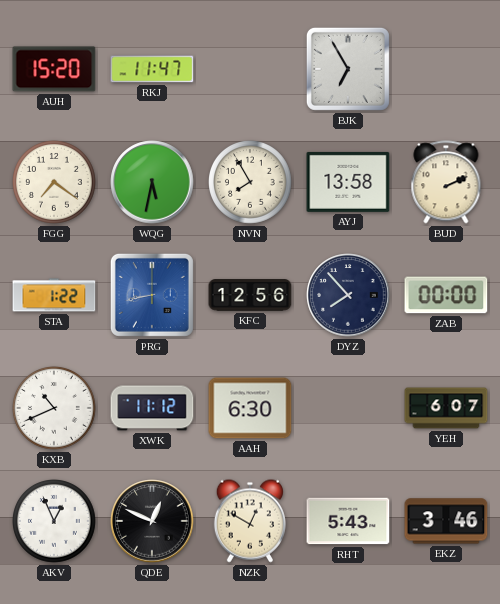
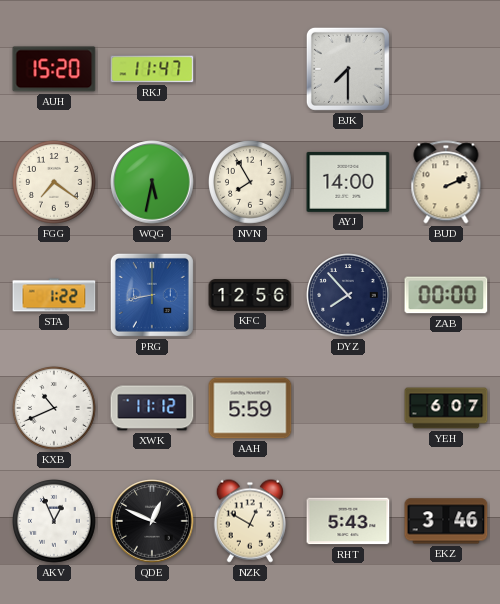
BJK: 6:55 -> 7:30 (348, 69)
AYJ: 13:58 -> 14:00 (348, 182)
AAH: 6:30 -> 5:59 (250, 408)
